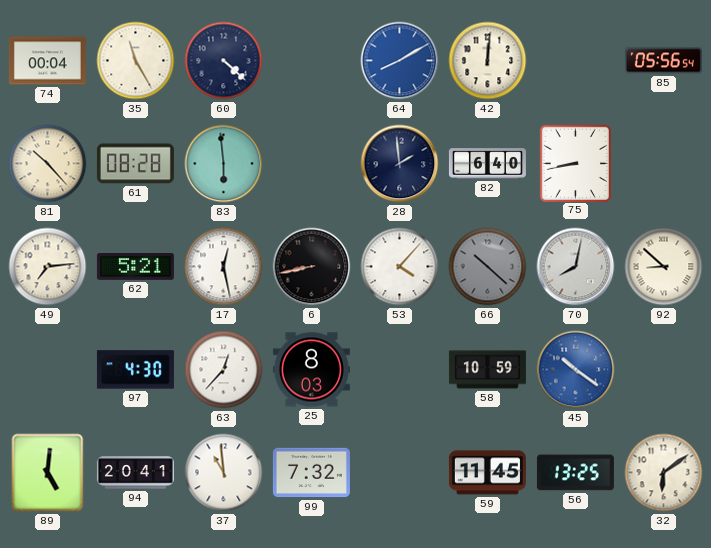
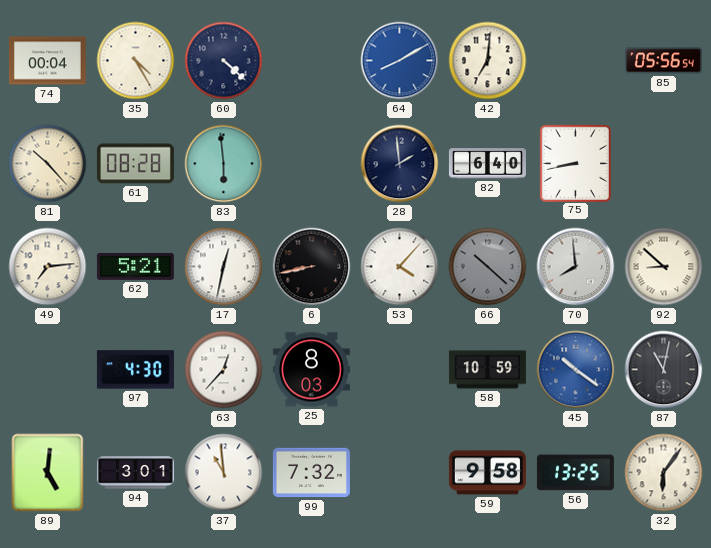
35: 11:25 -> 4:25 (136, 61)
42: 12:01 -> 7:01 (488, 61)
17: 12:28 -> 12:32 (224, 267)
70: 8:02 -> 7:59 (576, 267)
87: none -> 11:02 (664, 370)
94: 20:41 -> 3:01 (135, 473)
59: 11:45 -> 9:58 (487, 473)
32: 6:09 -> 6:06 (664, 473)
